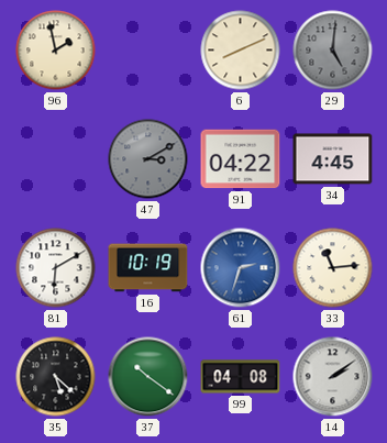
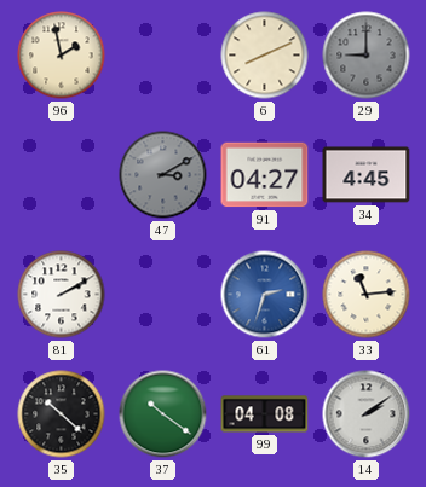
29: 5:01 -> 9:00 (367, 56)
91: 04:22 -> 04:27 (265, 175)
81: 6:10 -> 2:10 (62, 295)
16: 10:19 -> none (148, 268)
35: 5:22 -> 10:22 (62, 414)
